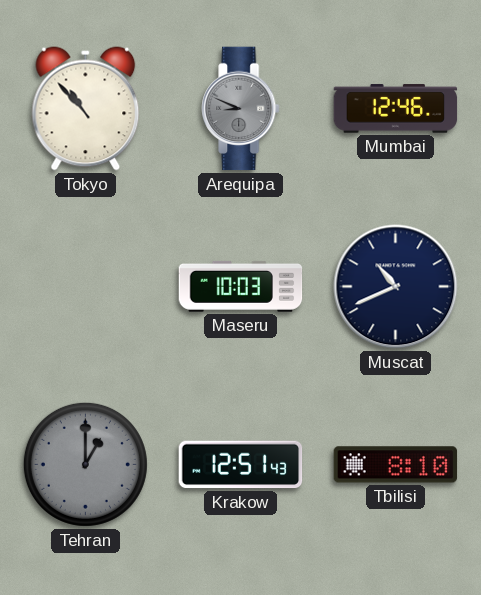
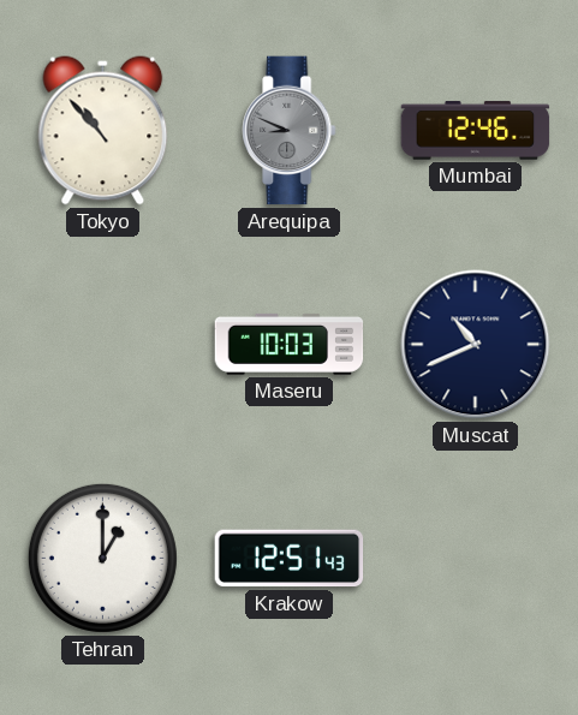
Tehran dial: grey -> white (102, 558)
Tbilisi: 8:10 -> none (396, 465)
